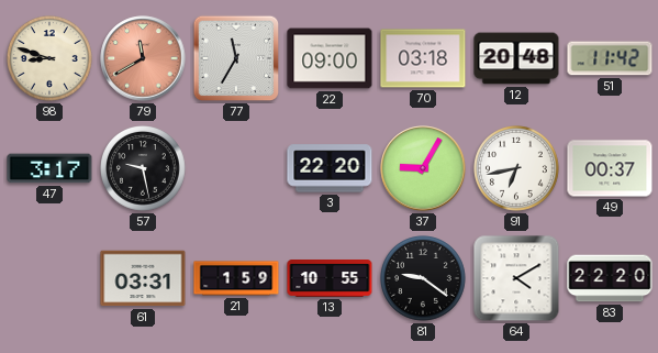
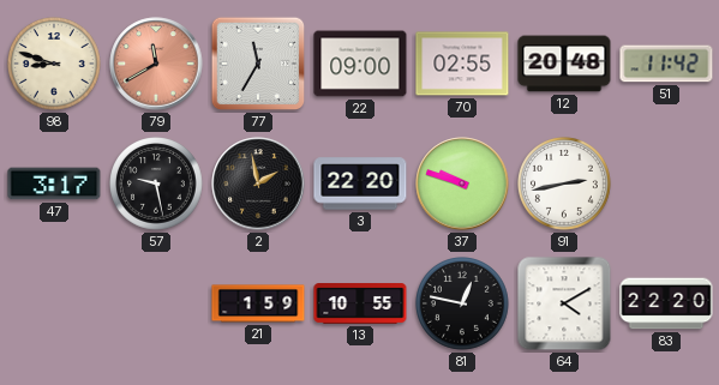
70: 03:18 -> 02:55 (462, 64)
2: none -> 1:58 (258, 184)
37: 9:05 -> 9:48 (462, 184)
91: 6:43 -> 2:43 (565, 185)
49: 00:37 -> none (610, 168)
61: 03:31 -> none (143, 278)
81: 9:21 -> 12:47 (463, 305)
